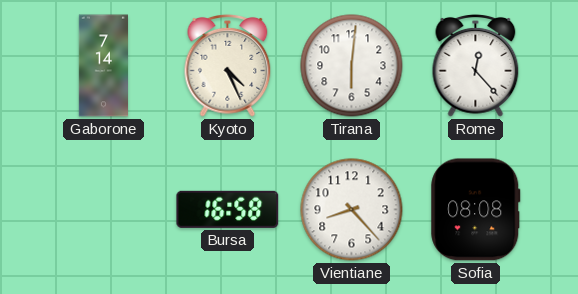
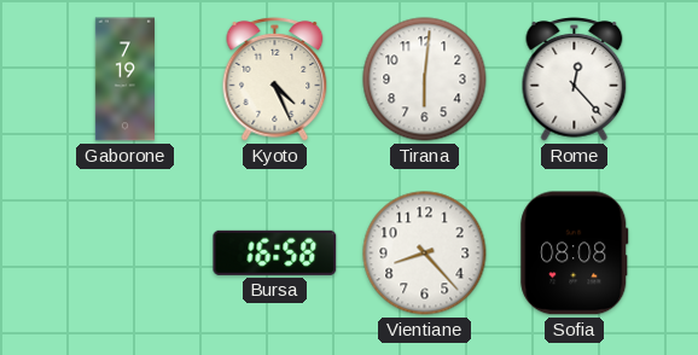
Gaborone: 7:14 -> 7:19 (124, 80)
